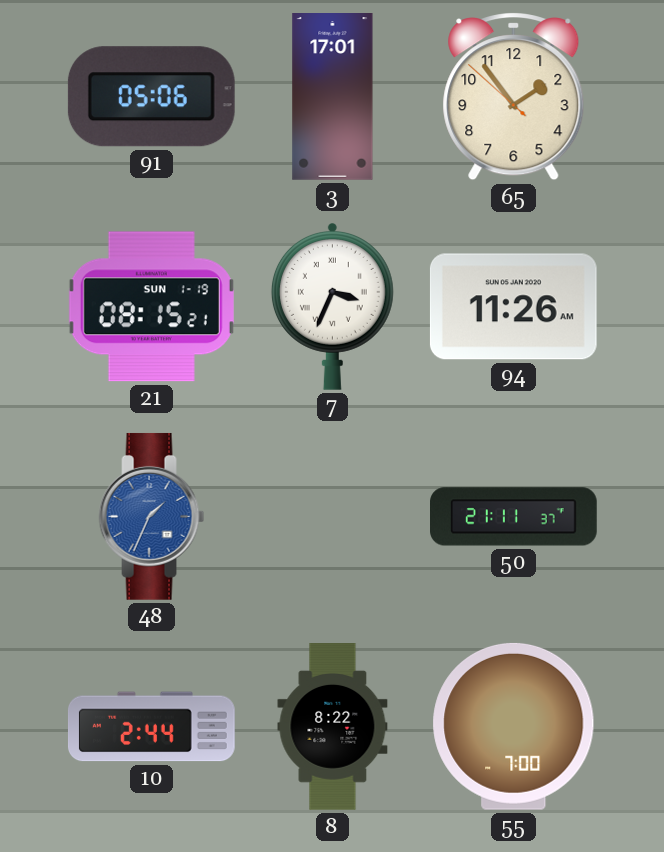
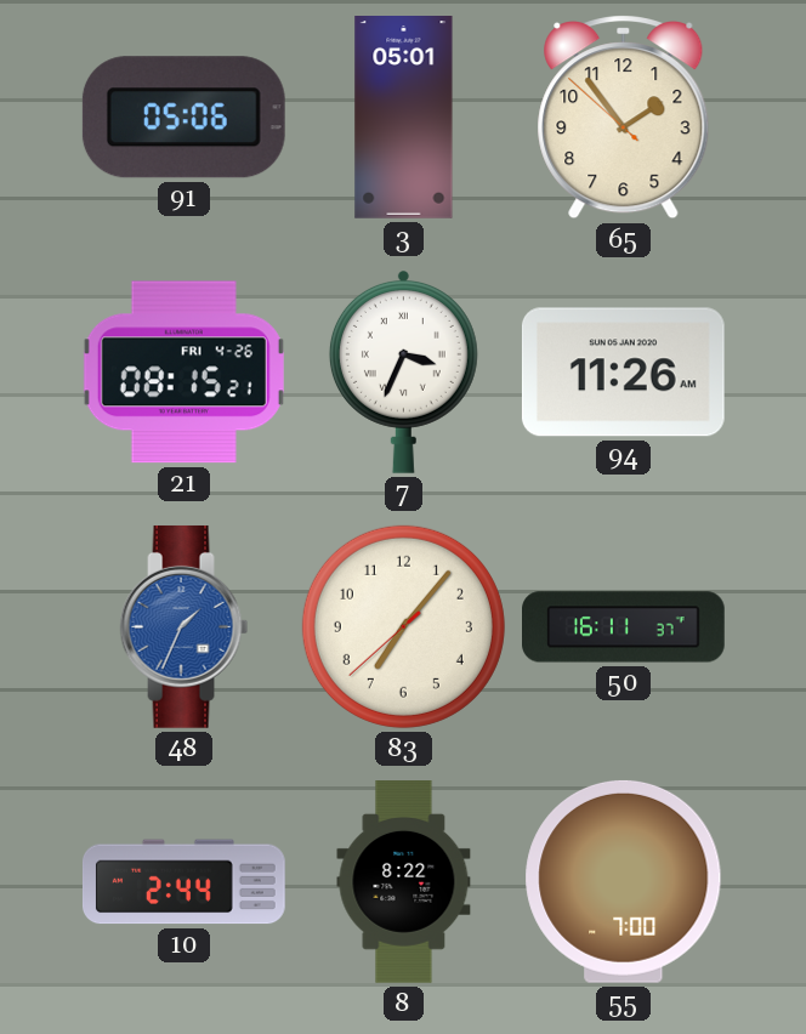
3: 17:01 -> 05:01 (404, 118)
21 date: SUN 1-19 -> FRI 4-26 (183, 373)
83: none -> 7:06 (403, 626)
50: 21:11 -> 16:11 (624, 627)
